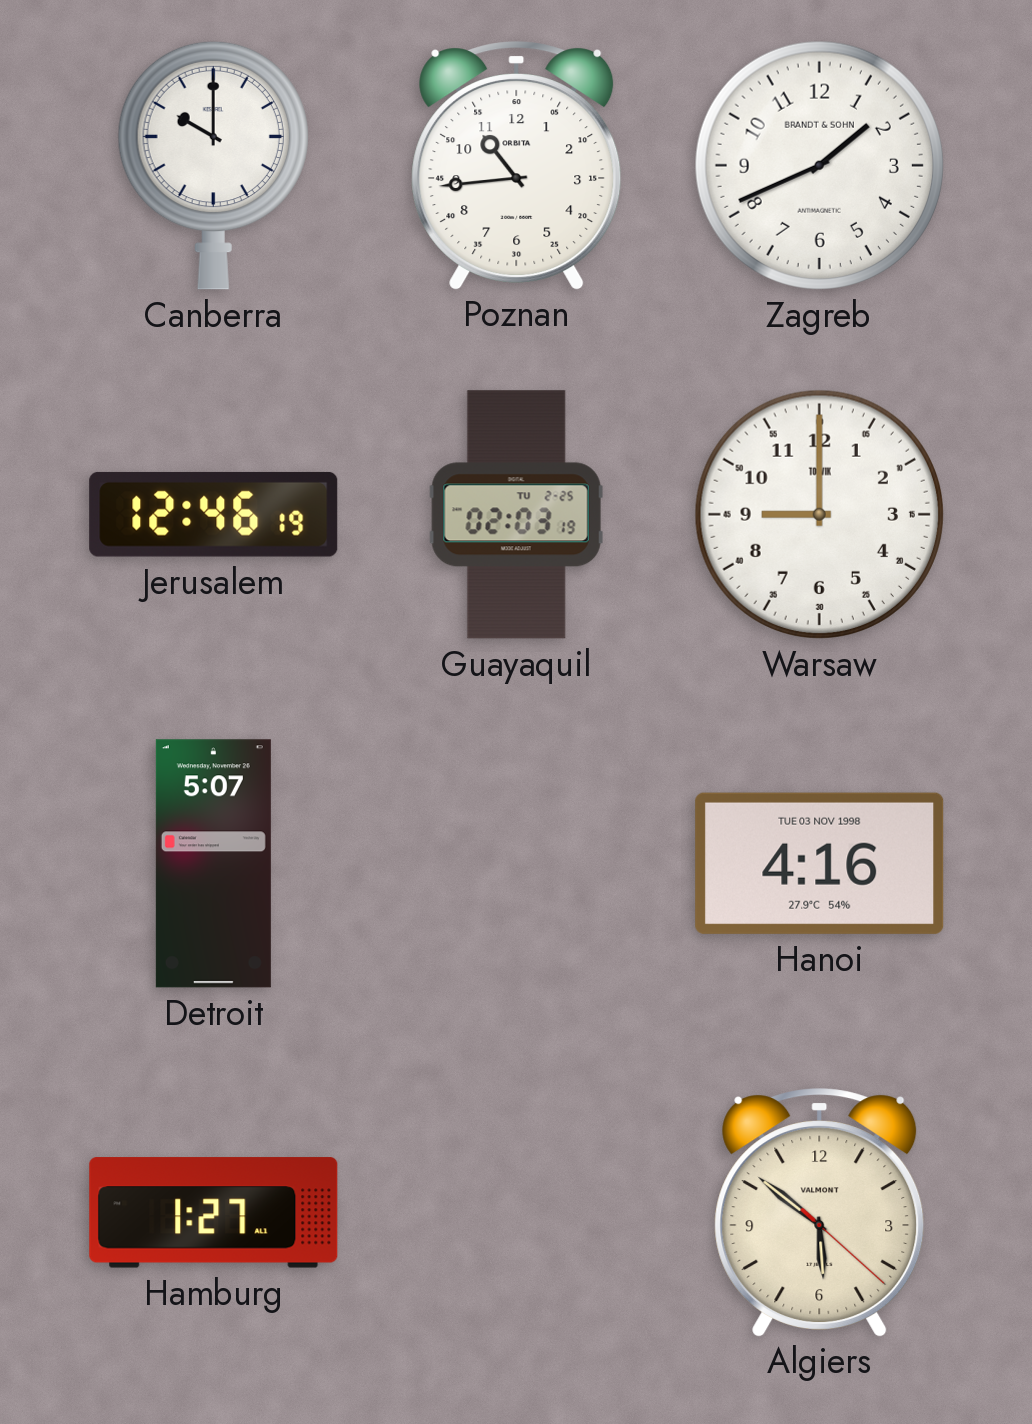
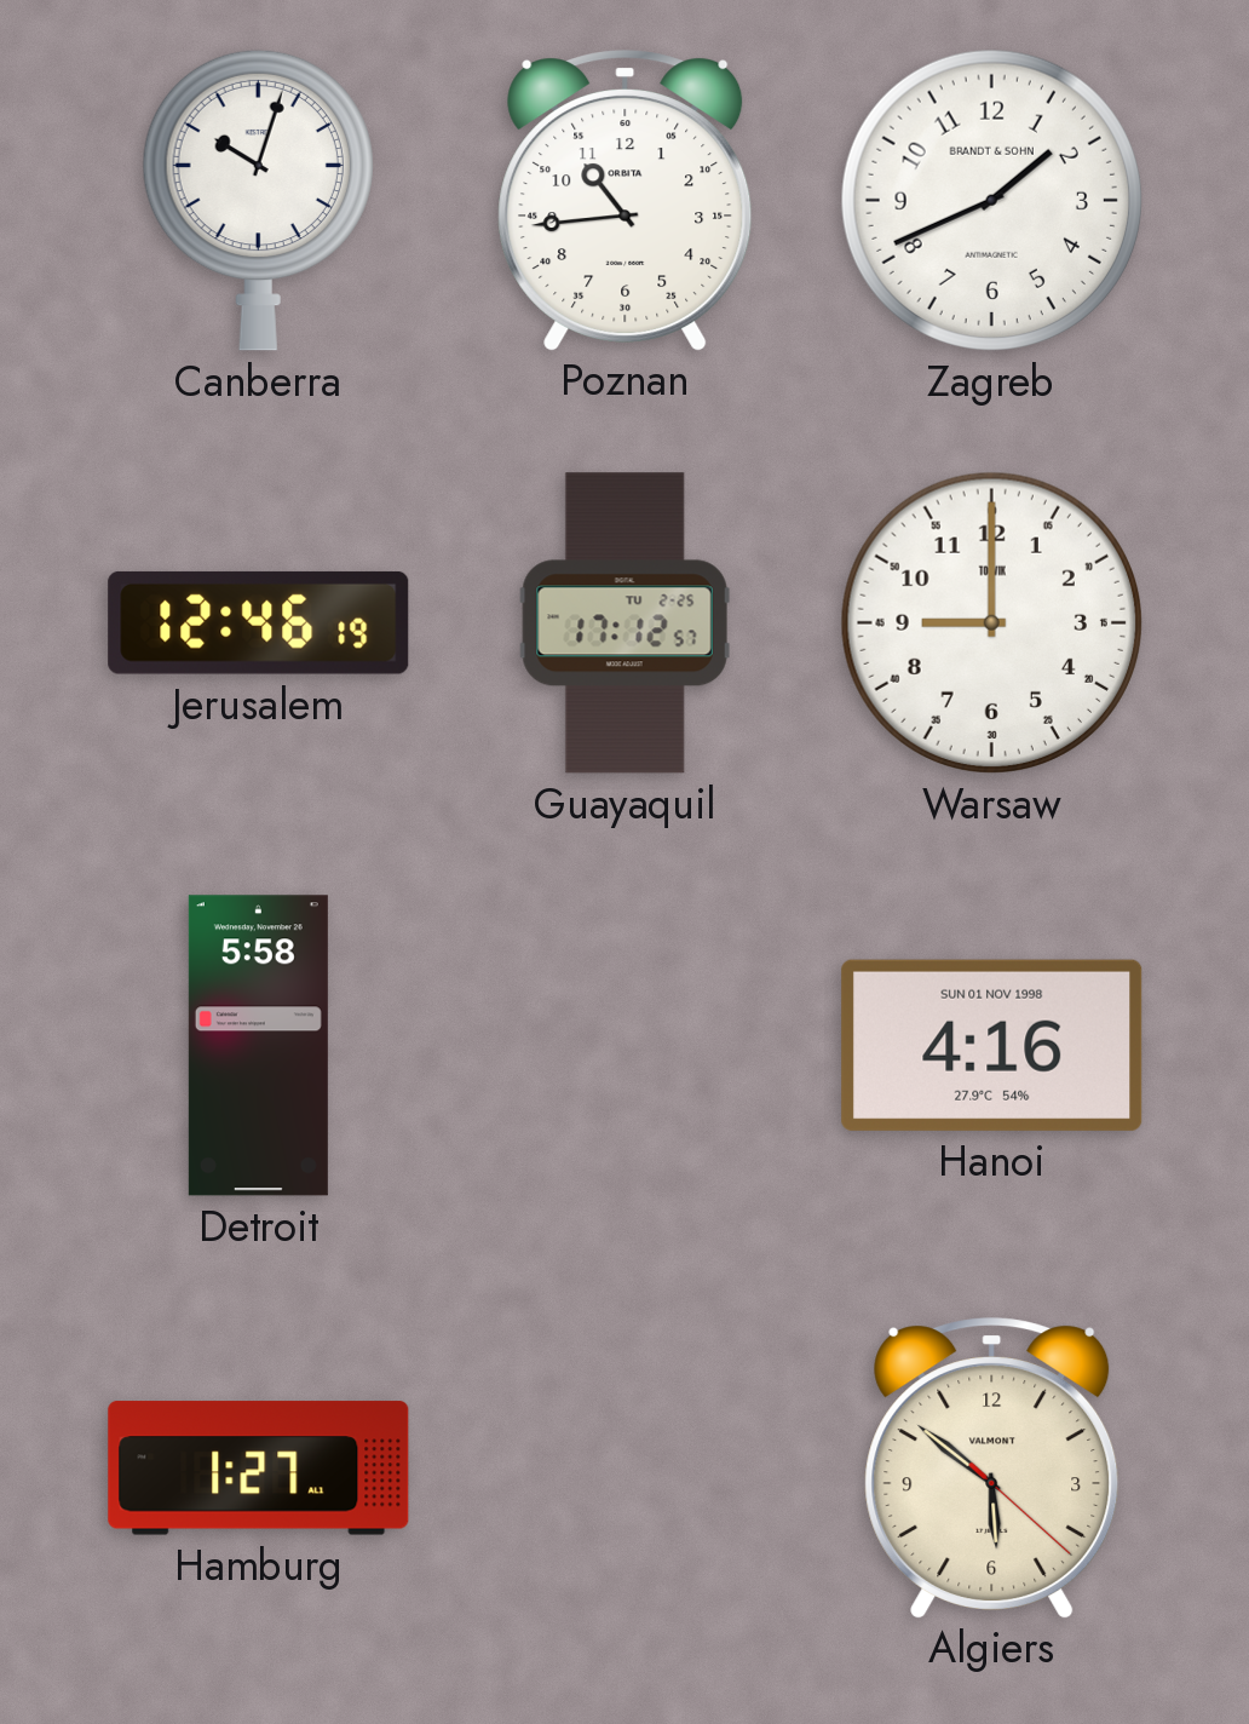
Canberra: 10:00 -> 10:03 (258, 200)
Guayaquil: 02:03 -> 17:12 (624, 623)
Detroit: 5:07 -> 5:58 (258, 1046)
Hanoi date: TUE 03 NOV 1998 -> SUN 01 NOV 1998 (992, 1045)
